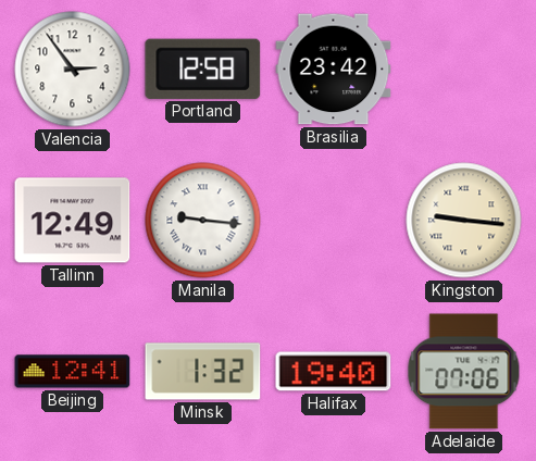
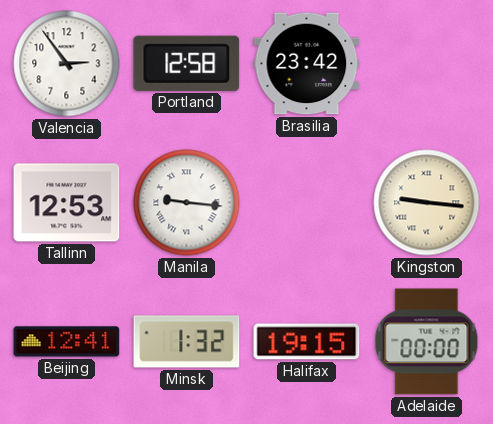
Tallinn: 12:49 -> 12:53 (67, 203)
Halifax: 19:40 -> 19:15 (307, 342)
Adelaide: 07:06 -> 00:00 (427, 342)
